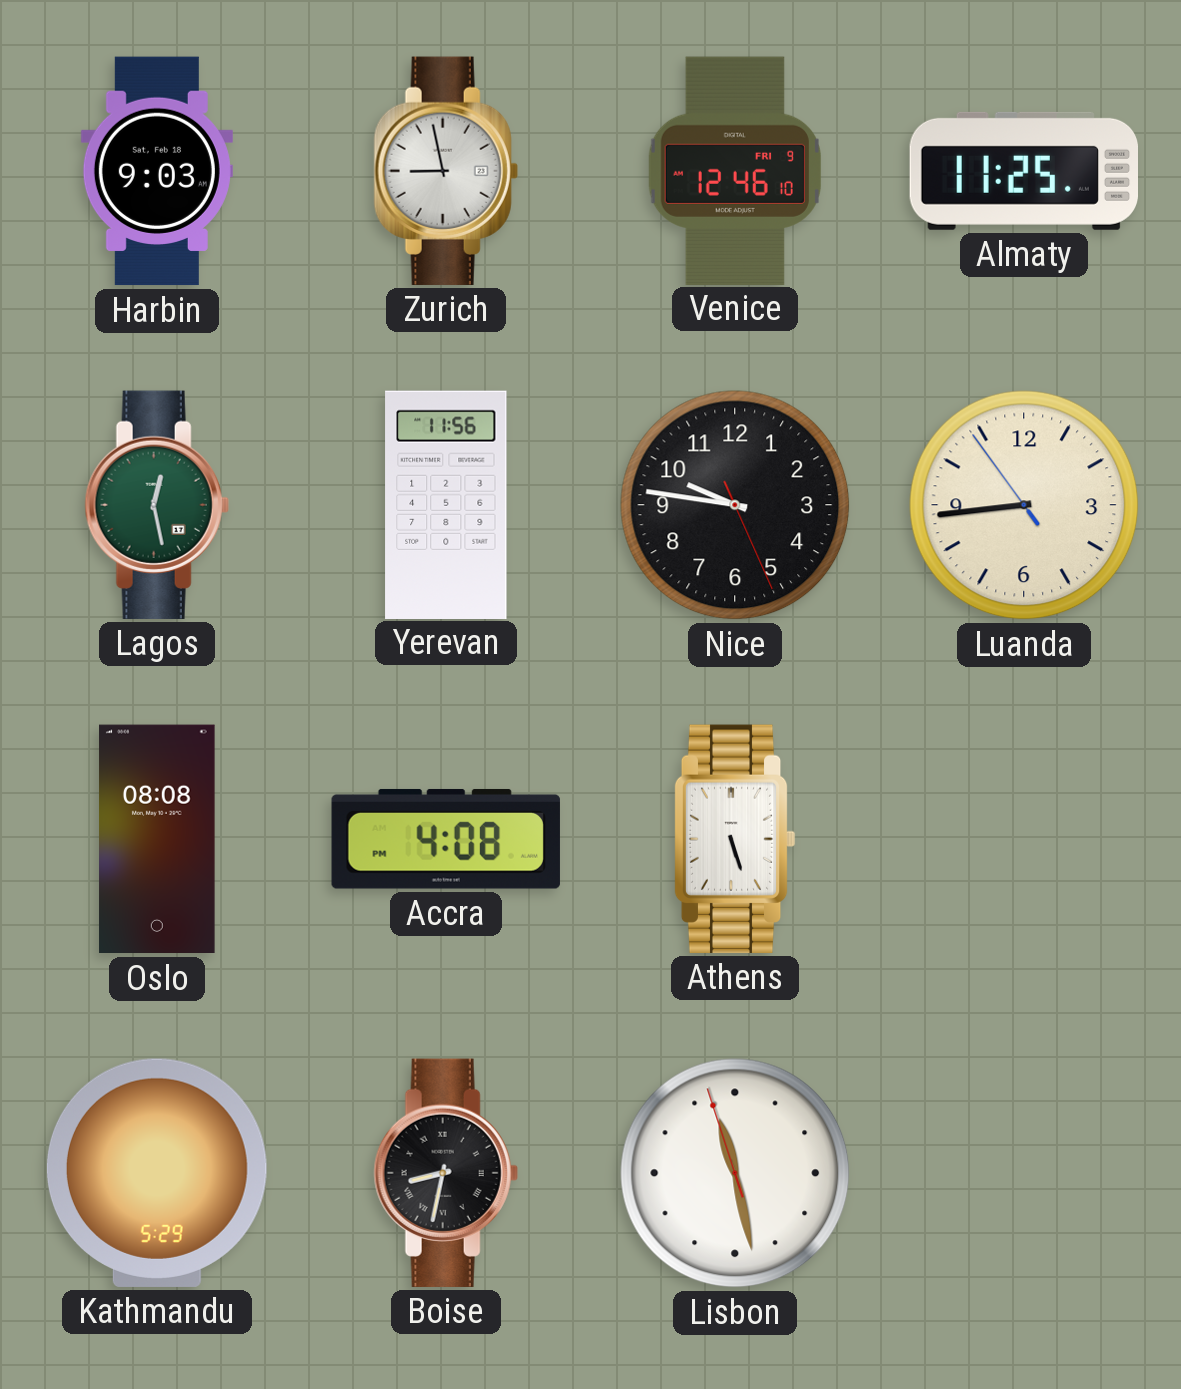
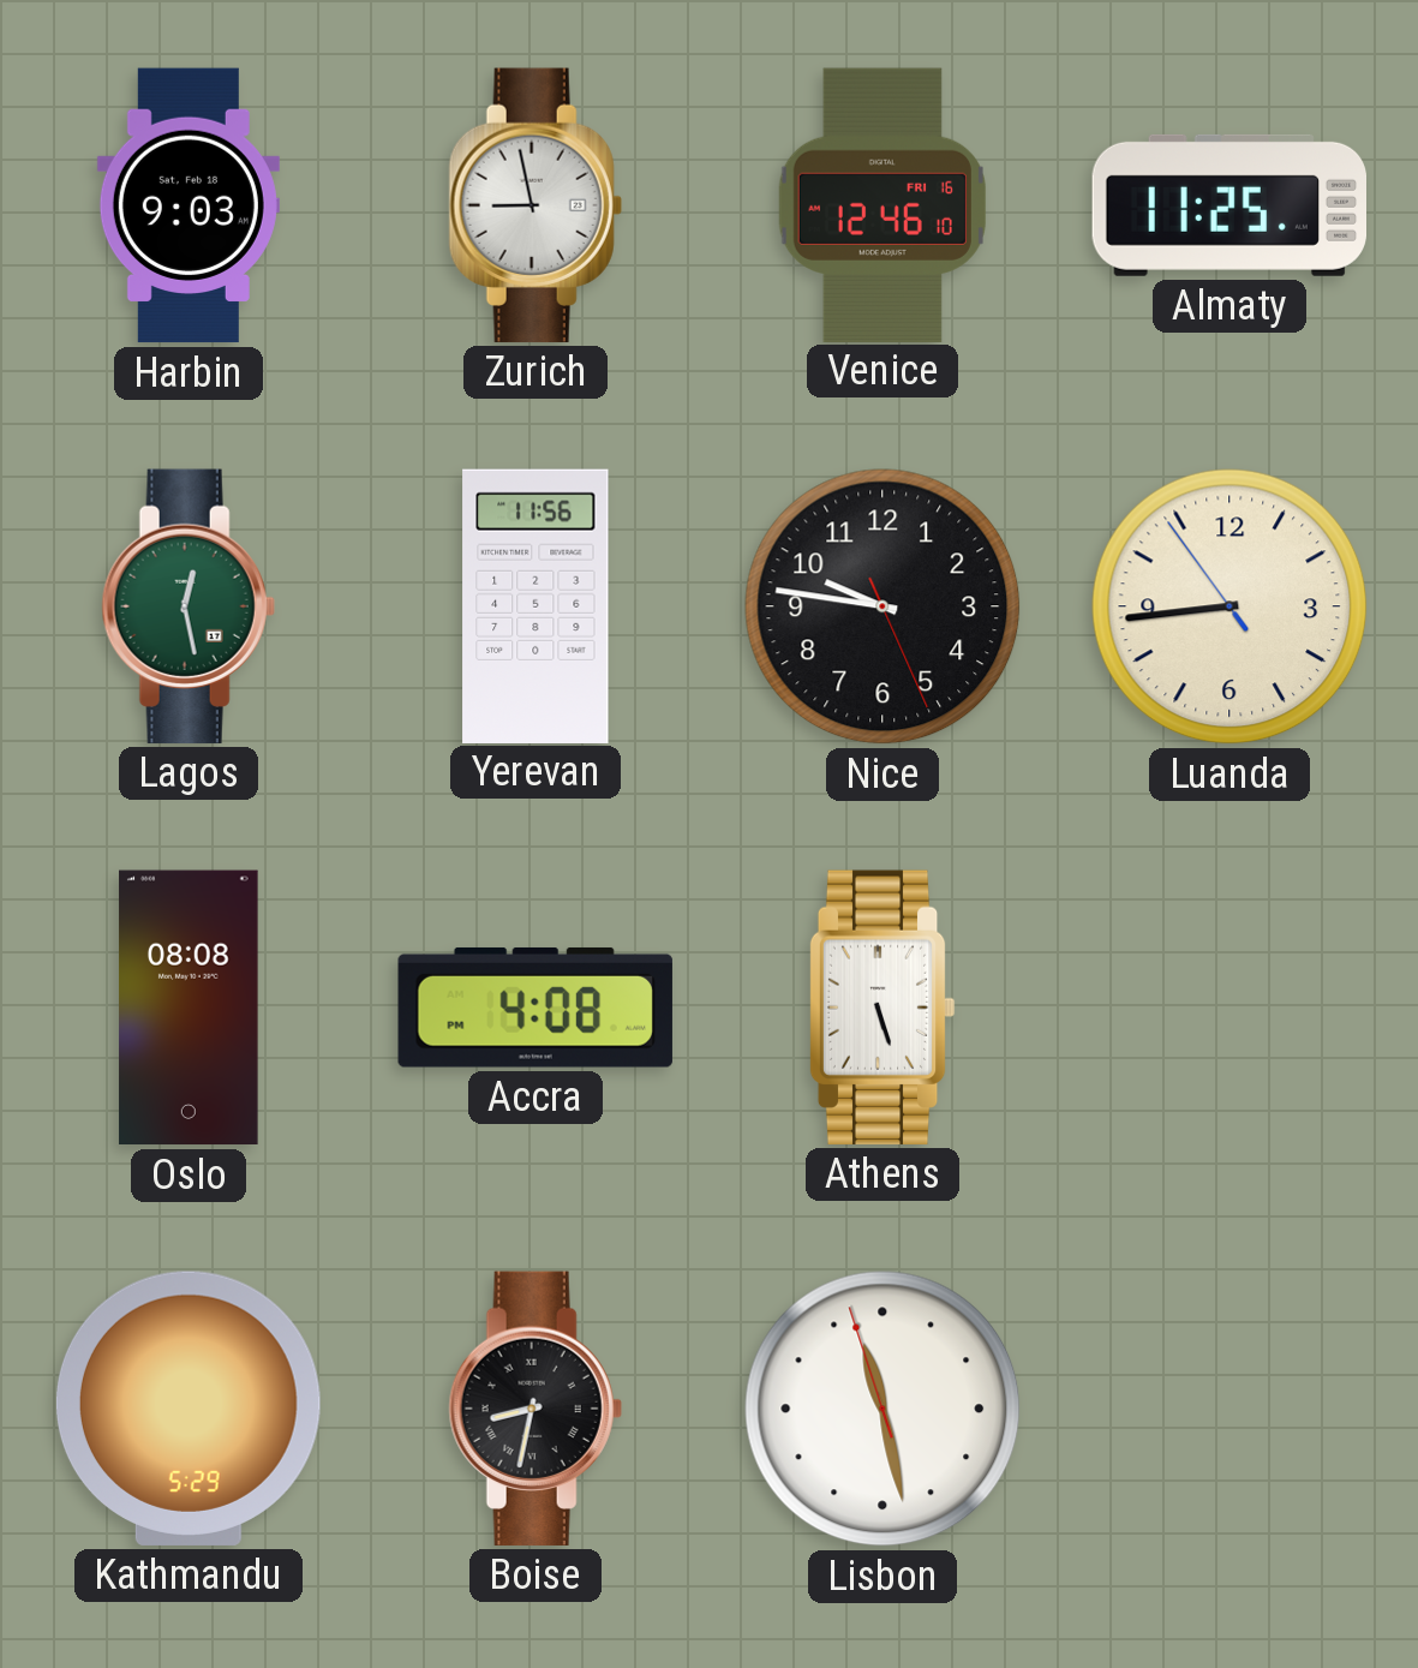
Venice date: FRI 9 -> FRI 16 (882, 204)
